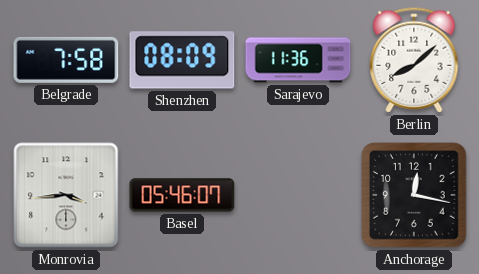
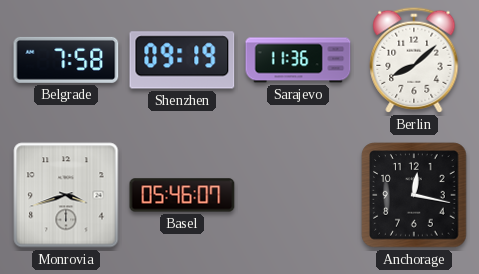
Shenzhen: 08:09 -> 09:19 (182, 60)
Monrovia: 3:44 -> 3:42 (66, 195)
